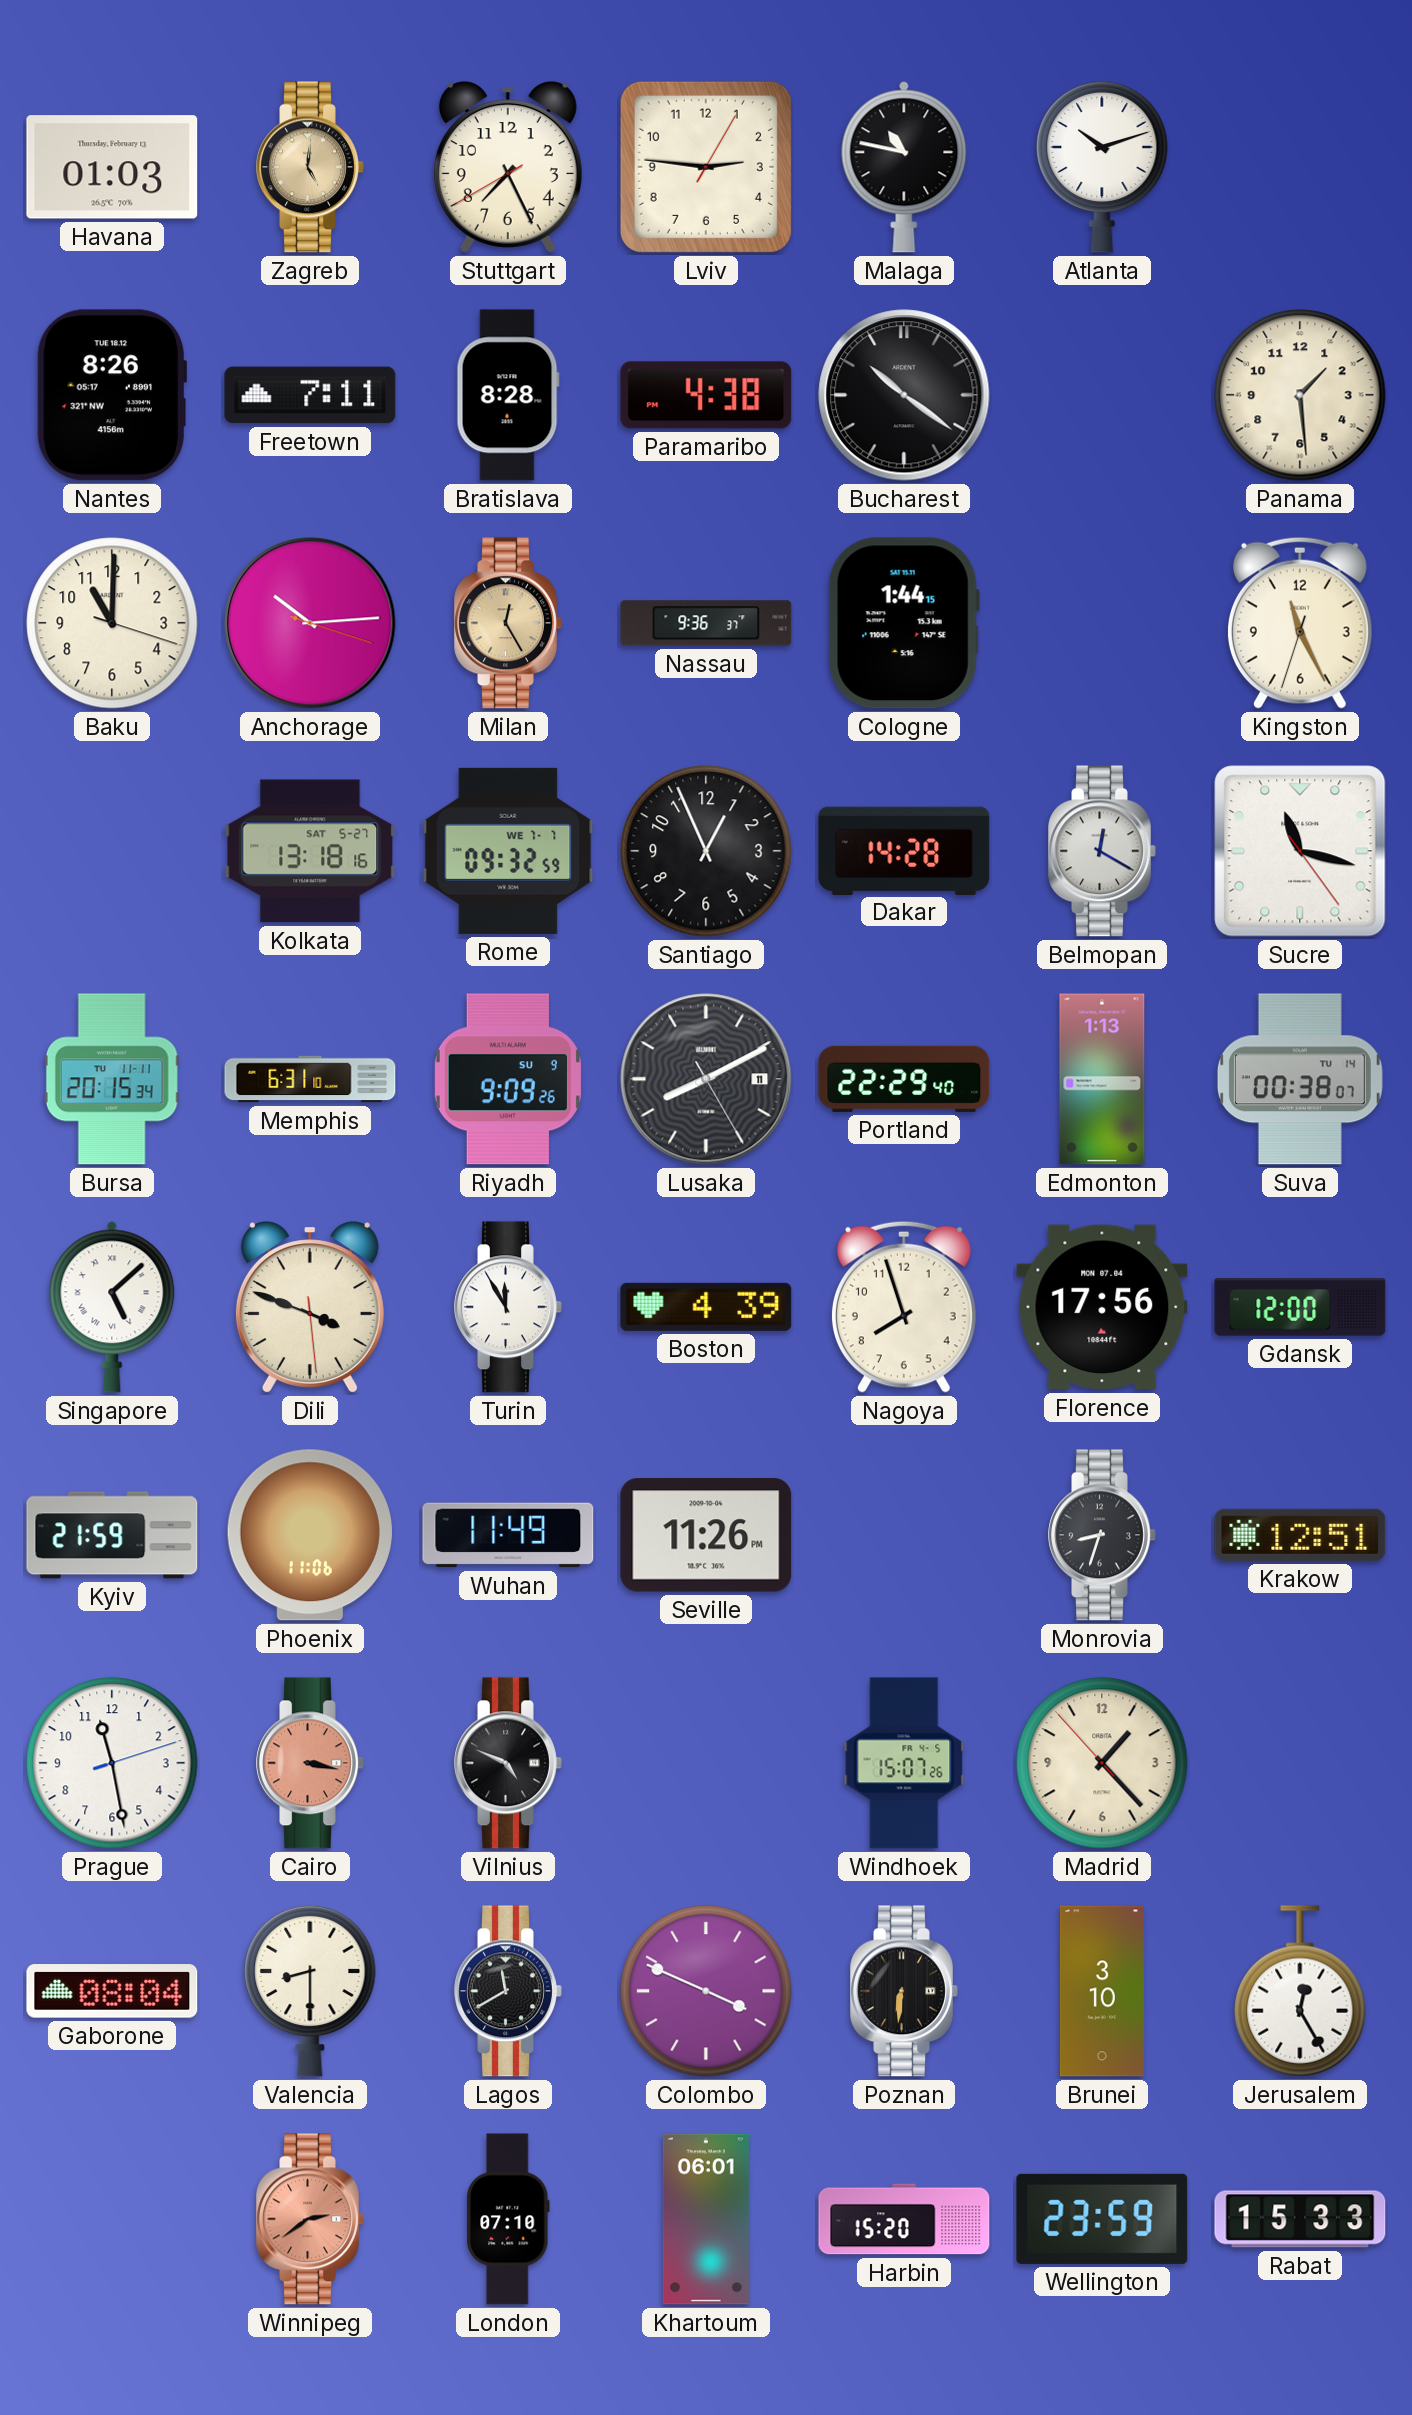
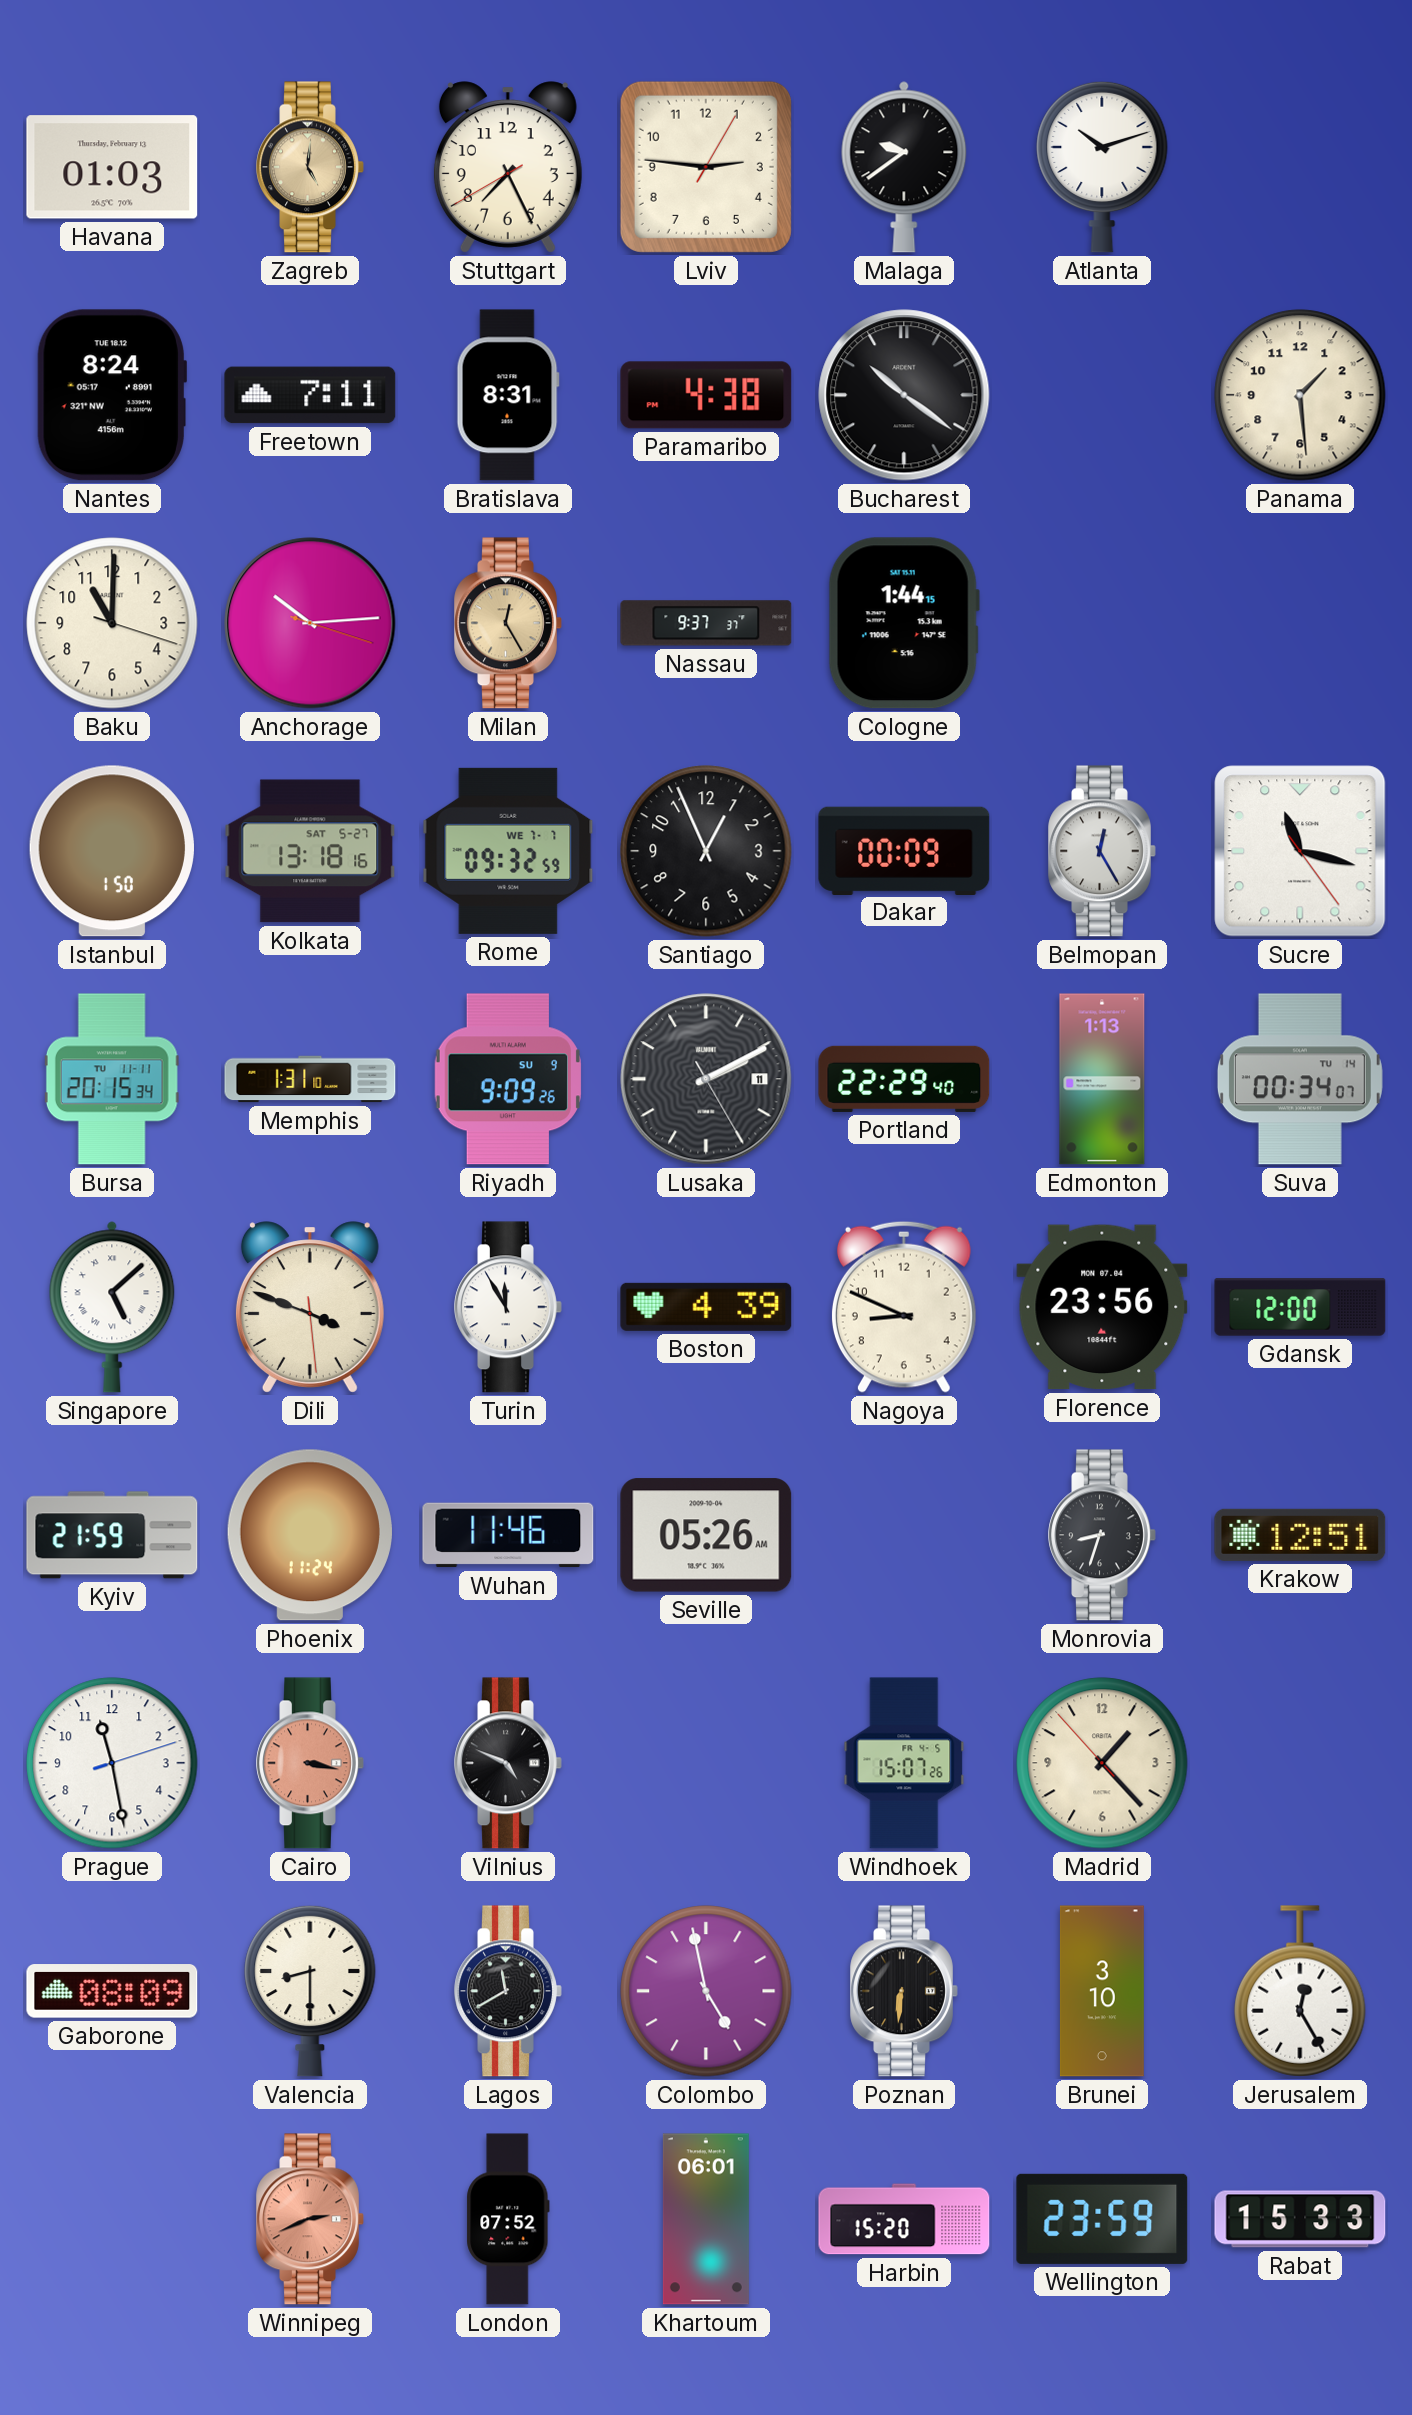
Malaga: 10:47 -> 9:39 (904, 167)
Nantes: 8:26 -> 8:24 (112, 395)
Bratislava: 8:28 -> 8:31 (508, 395)
Nassau: 9:36 -> 9:37 (706, 623)
Kingston: 11:25 -> none (1300, 623)
Istanbul: none -> 1:50 (112, 851)
Dakar: 14:28 -> 00:09 (904, 850)
Belmopan: 12:20 -> 12:25 (1102, 851)
Memphis: 6:31 -> 1:31 (310, 1079)
Lusaka: 8:10 -> 2:10 (706, 1079)
Suva: 00:38 -> 00:34 (1300, 1079)
Nagoya: 7:57 -> 8:49 (904, 1307)
Florence: 17:56 -> 23:56 (1102, 1307)
Phoenix: 11:06 -> 11:24 (310, 1535)
Wuhan: 11:49 -> 11:46 (508, 1535)
Seville: 11:26 -> 05:26 (706, 1535)
Gaborone: 08:04 -> 08:09 (112, 1991)
Colombo: 3:49 -> 4:58 (706, 1991)
Winnipeg: 2:39 -> 2:41 (310, 2219)
London: 07:10 -> 07:52 (508, 2219)
